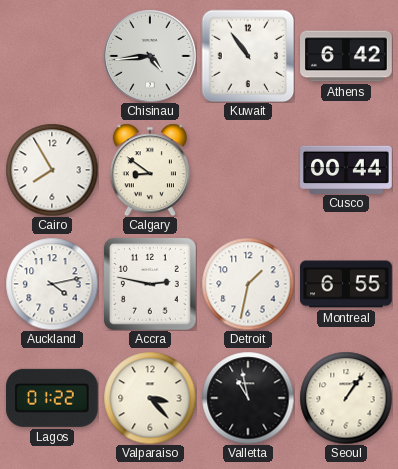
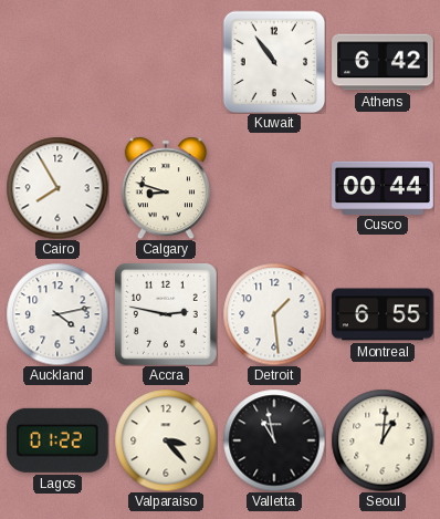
Chisinau: 4:44 -> none (150, 56)
Calgary: 8:51 -> 8:48 (166, 188)
Detroit: 1:32 -> 1:29 (274, 314)
Seoul: 1:06 -> 1:01 (383, 440)
